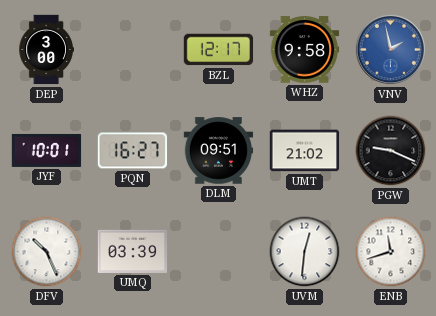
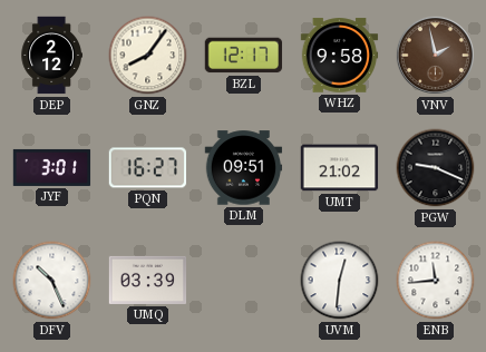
DEP: 3:00 -> 2:12 (51, 56)
GNZ: none -> 8:06 (148, 56)
VNV dial: blue -> brown (435, 55)
JYF: 10:01 -> 3:01 (52, 167)
ENB: 11:42 -> 11:44 (436, 281)
